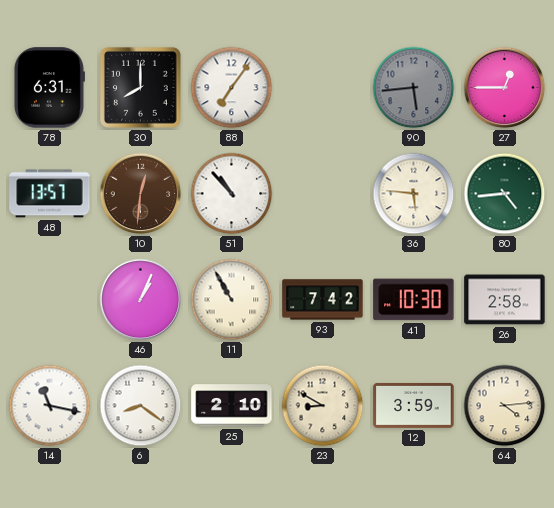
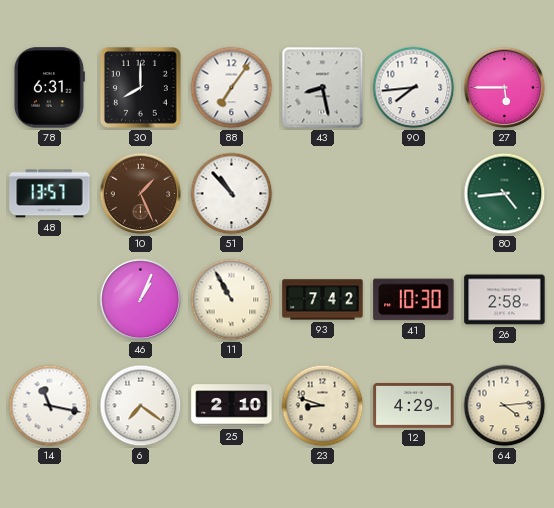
43: none -> 8:28 (323, 88)
90: 5:44 -> 7:44 (414, 88)
90 dial: grey -> white (414, 88)
27: 12:45 -> 5:45 (505, 88)
10: 12:31 -> 1:26 (141, 194)
36: 5:46 -> none (414, 194)
6: 8:21 -> 7:21 (141, 406)
23: 8:50 -> 8:48 (323, 406)
12: 3:59 -> 4:29 (414, 406)
